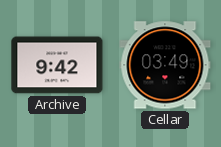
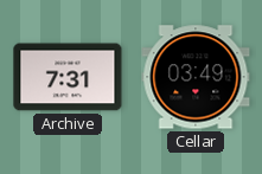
Archive: 9:42 -> 7:31 (68, 77)
